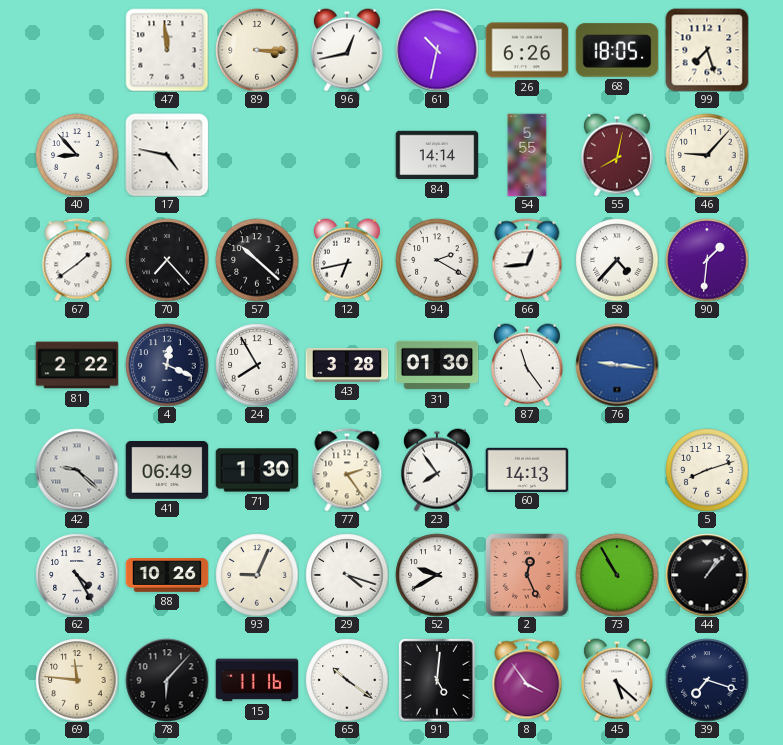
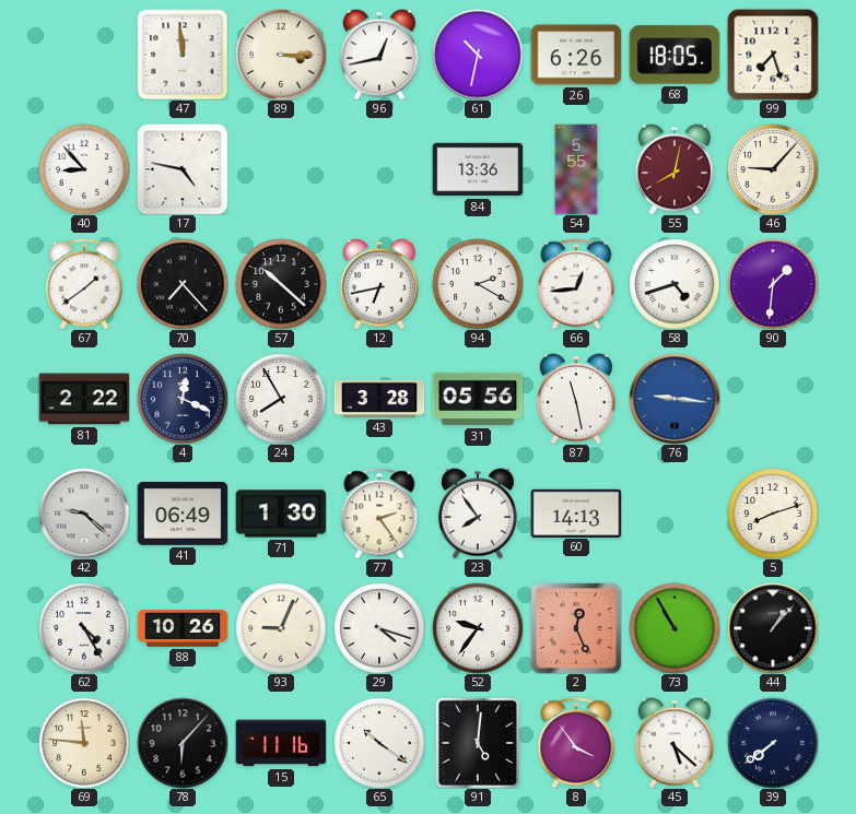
84: 14:14 -> 13:36 (478, 169)
58: 4:37 -> 4:42 (675, 284)
31: 01:30 -> 05:56 (478, 399)
87: 11:24 -> 11:28 (576, 399)
52: 9:40 -> 9:36 (478, 628)
39: 7:18 -> 7:39 (773, 743)
